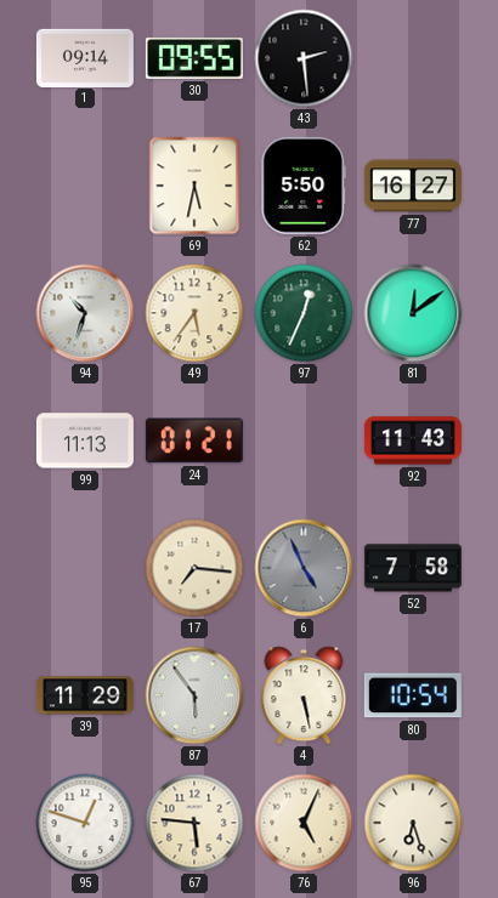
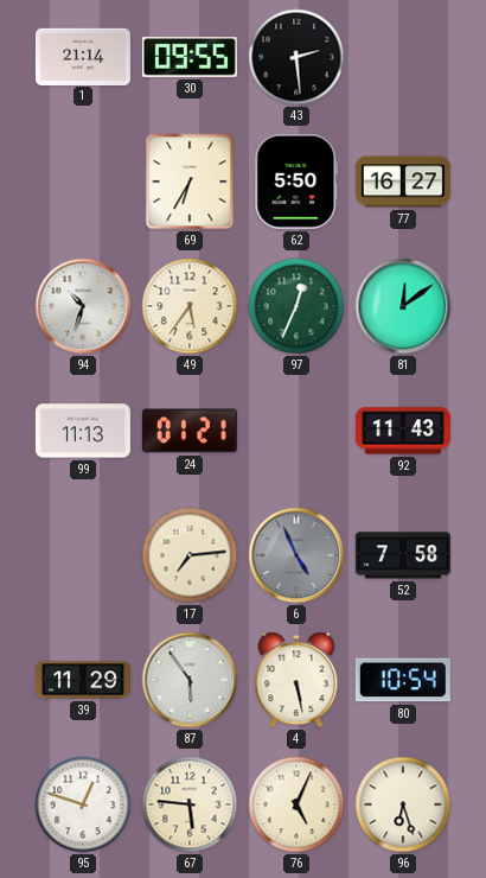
1: 09:14 -> 21:14 (83, 56)
69: 5:32 -> 6:35 (190, 182)
17: 7:16 -> 7:14 (190, 555)
